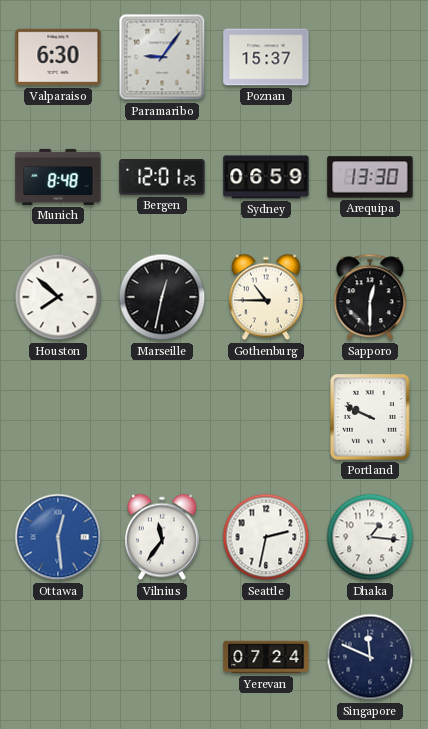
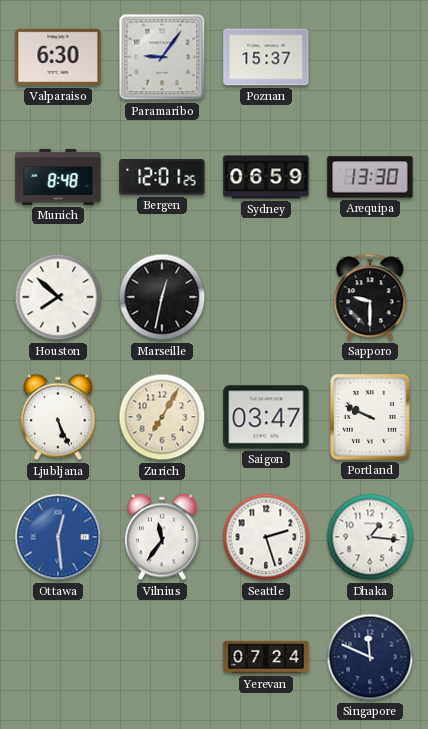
Gothenburg: 10:45 -> none (266, 297)
Sapporo: 12:30 -> 9:30 (370, 297)
Ljubljana: none -> 5:26 (58, 417)
Zurich: none -> 7:05 (162, 417)
Saigon: none -> 03:47 (266, 417)
Seattle: 2:32 -> 2:27 (266, 537)
